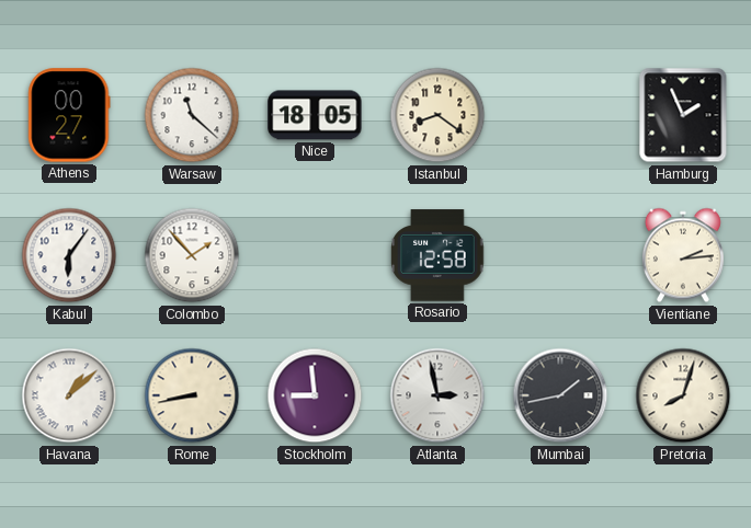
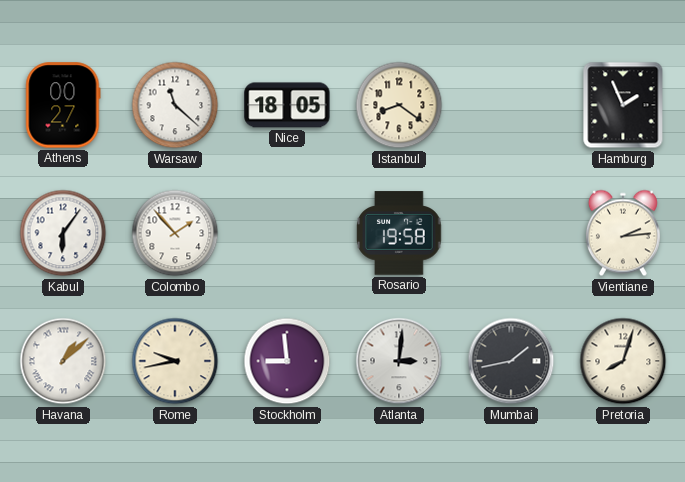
Rosario: 12:58 -> 19:58 (399, 233)
Rome: 8:43 -> 9:43 (175, 361)
Atlanta: 2:58 -> 3:01 (399, 361)
